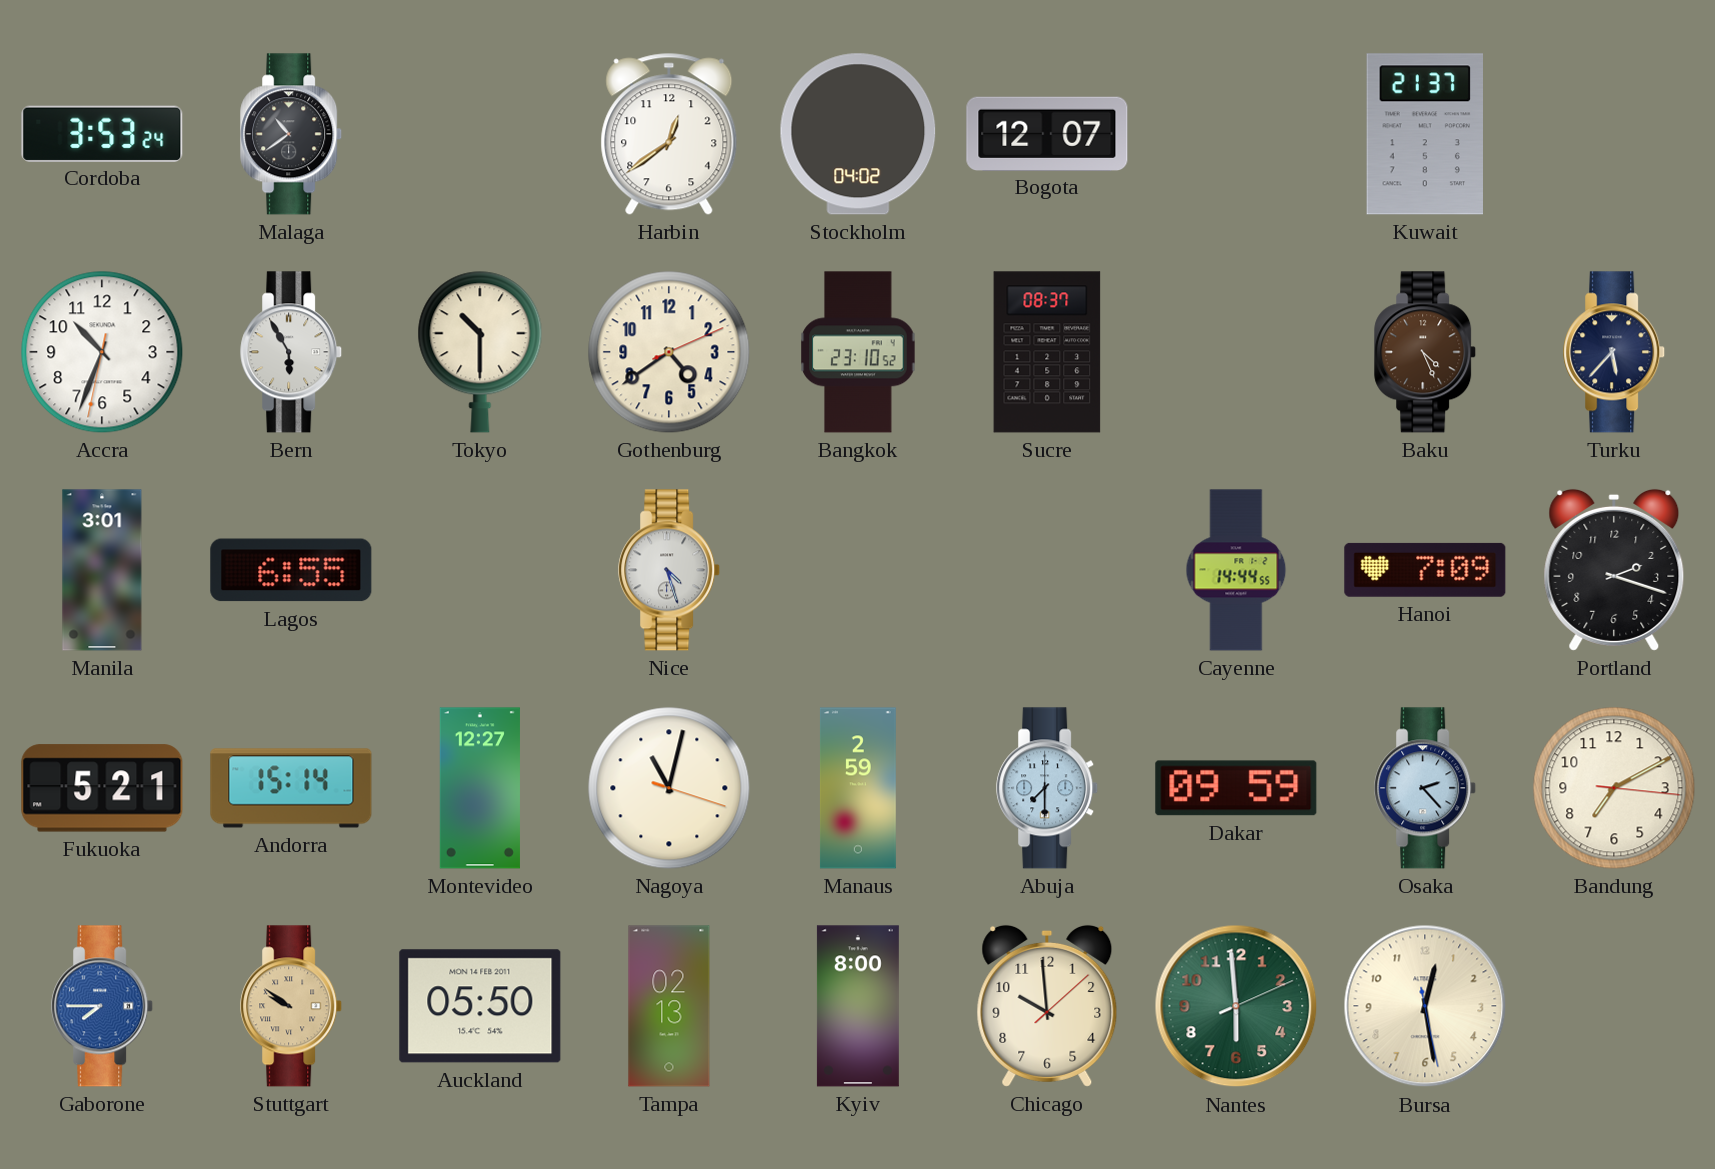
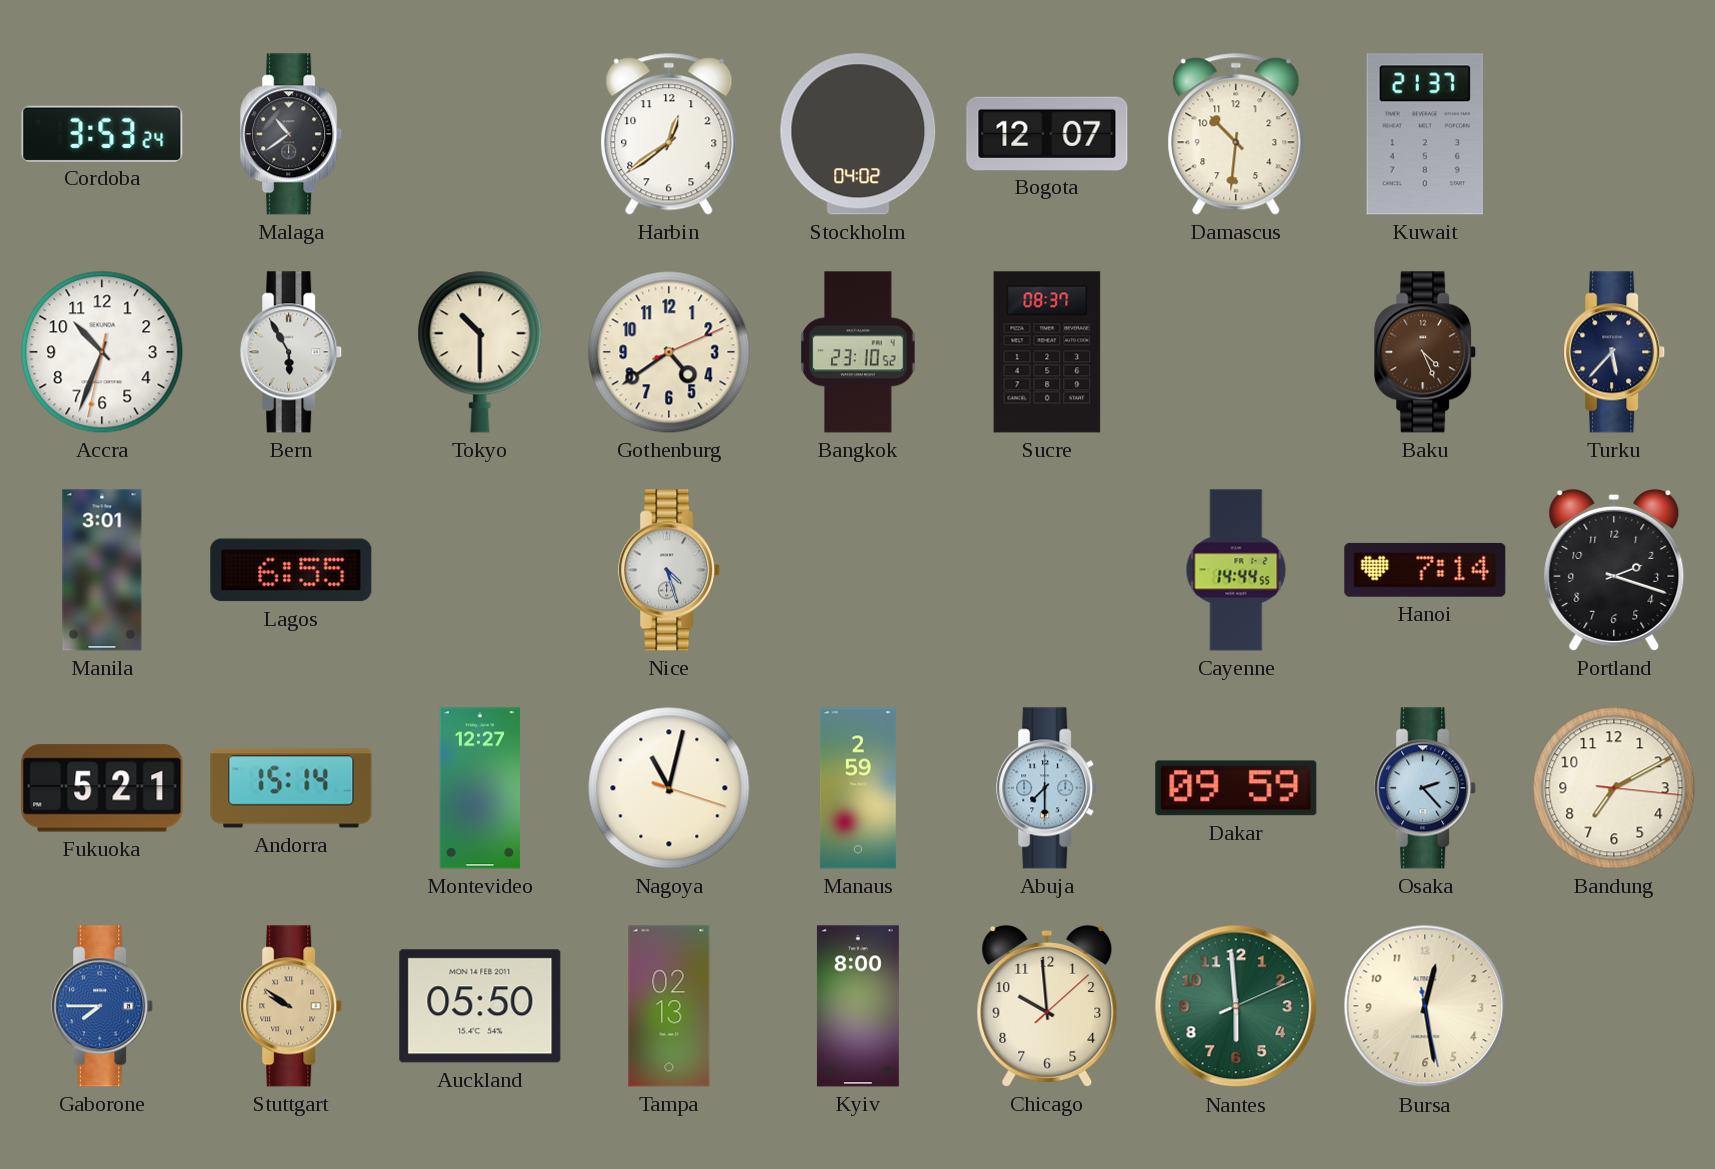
Damascus: none -> 10:31 (1236, 134)
Hanoi: 7:09 -> 7:14 (1425, 570)
